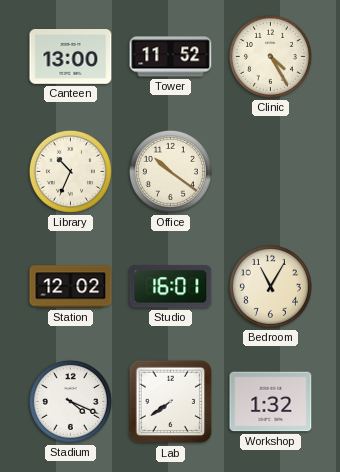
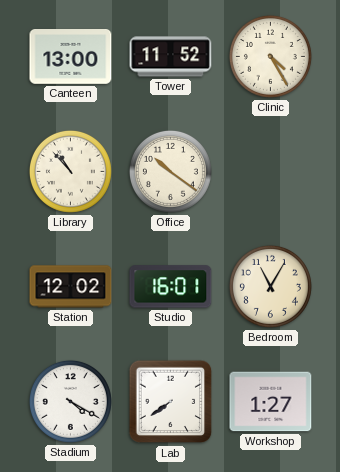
Library: 10:34 -> 10:53 (70, 171)
Stadium: 4:19 -> 4:20 (70, 401)
Workshop: 1:32 -> 1:27 (271, 402)
